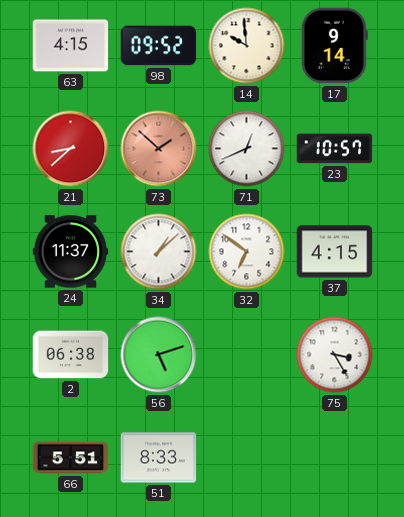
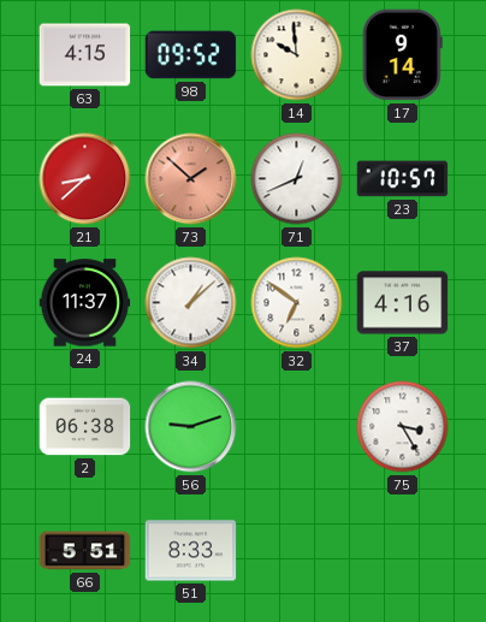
37: 4:15 -> 4:16 (403, 303)
56: 5:12 -> 9:12 (191, 427)
